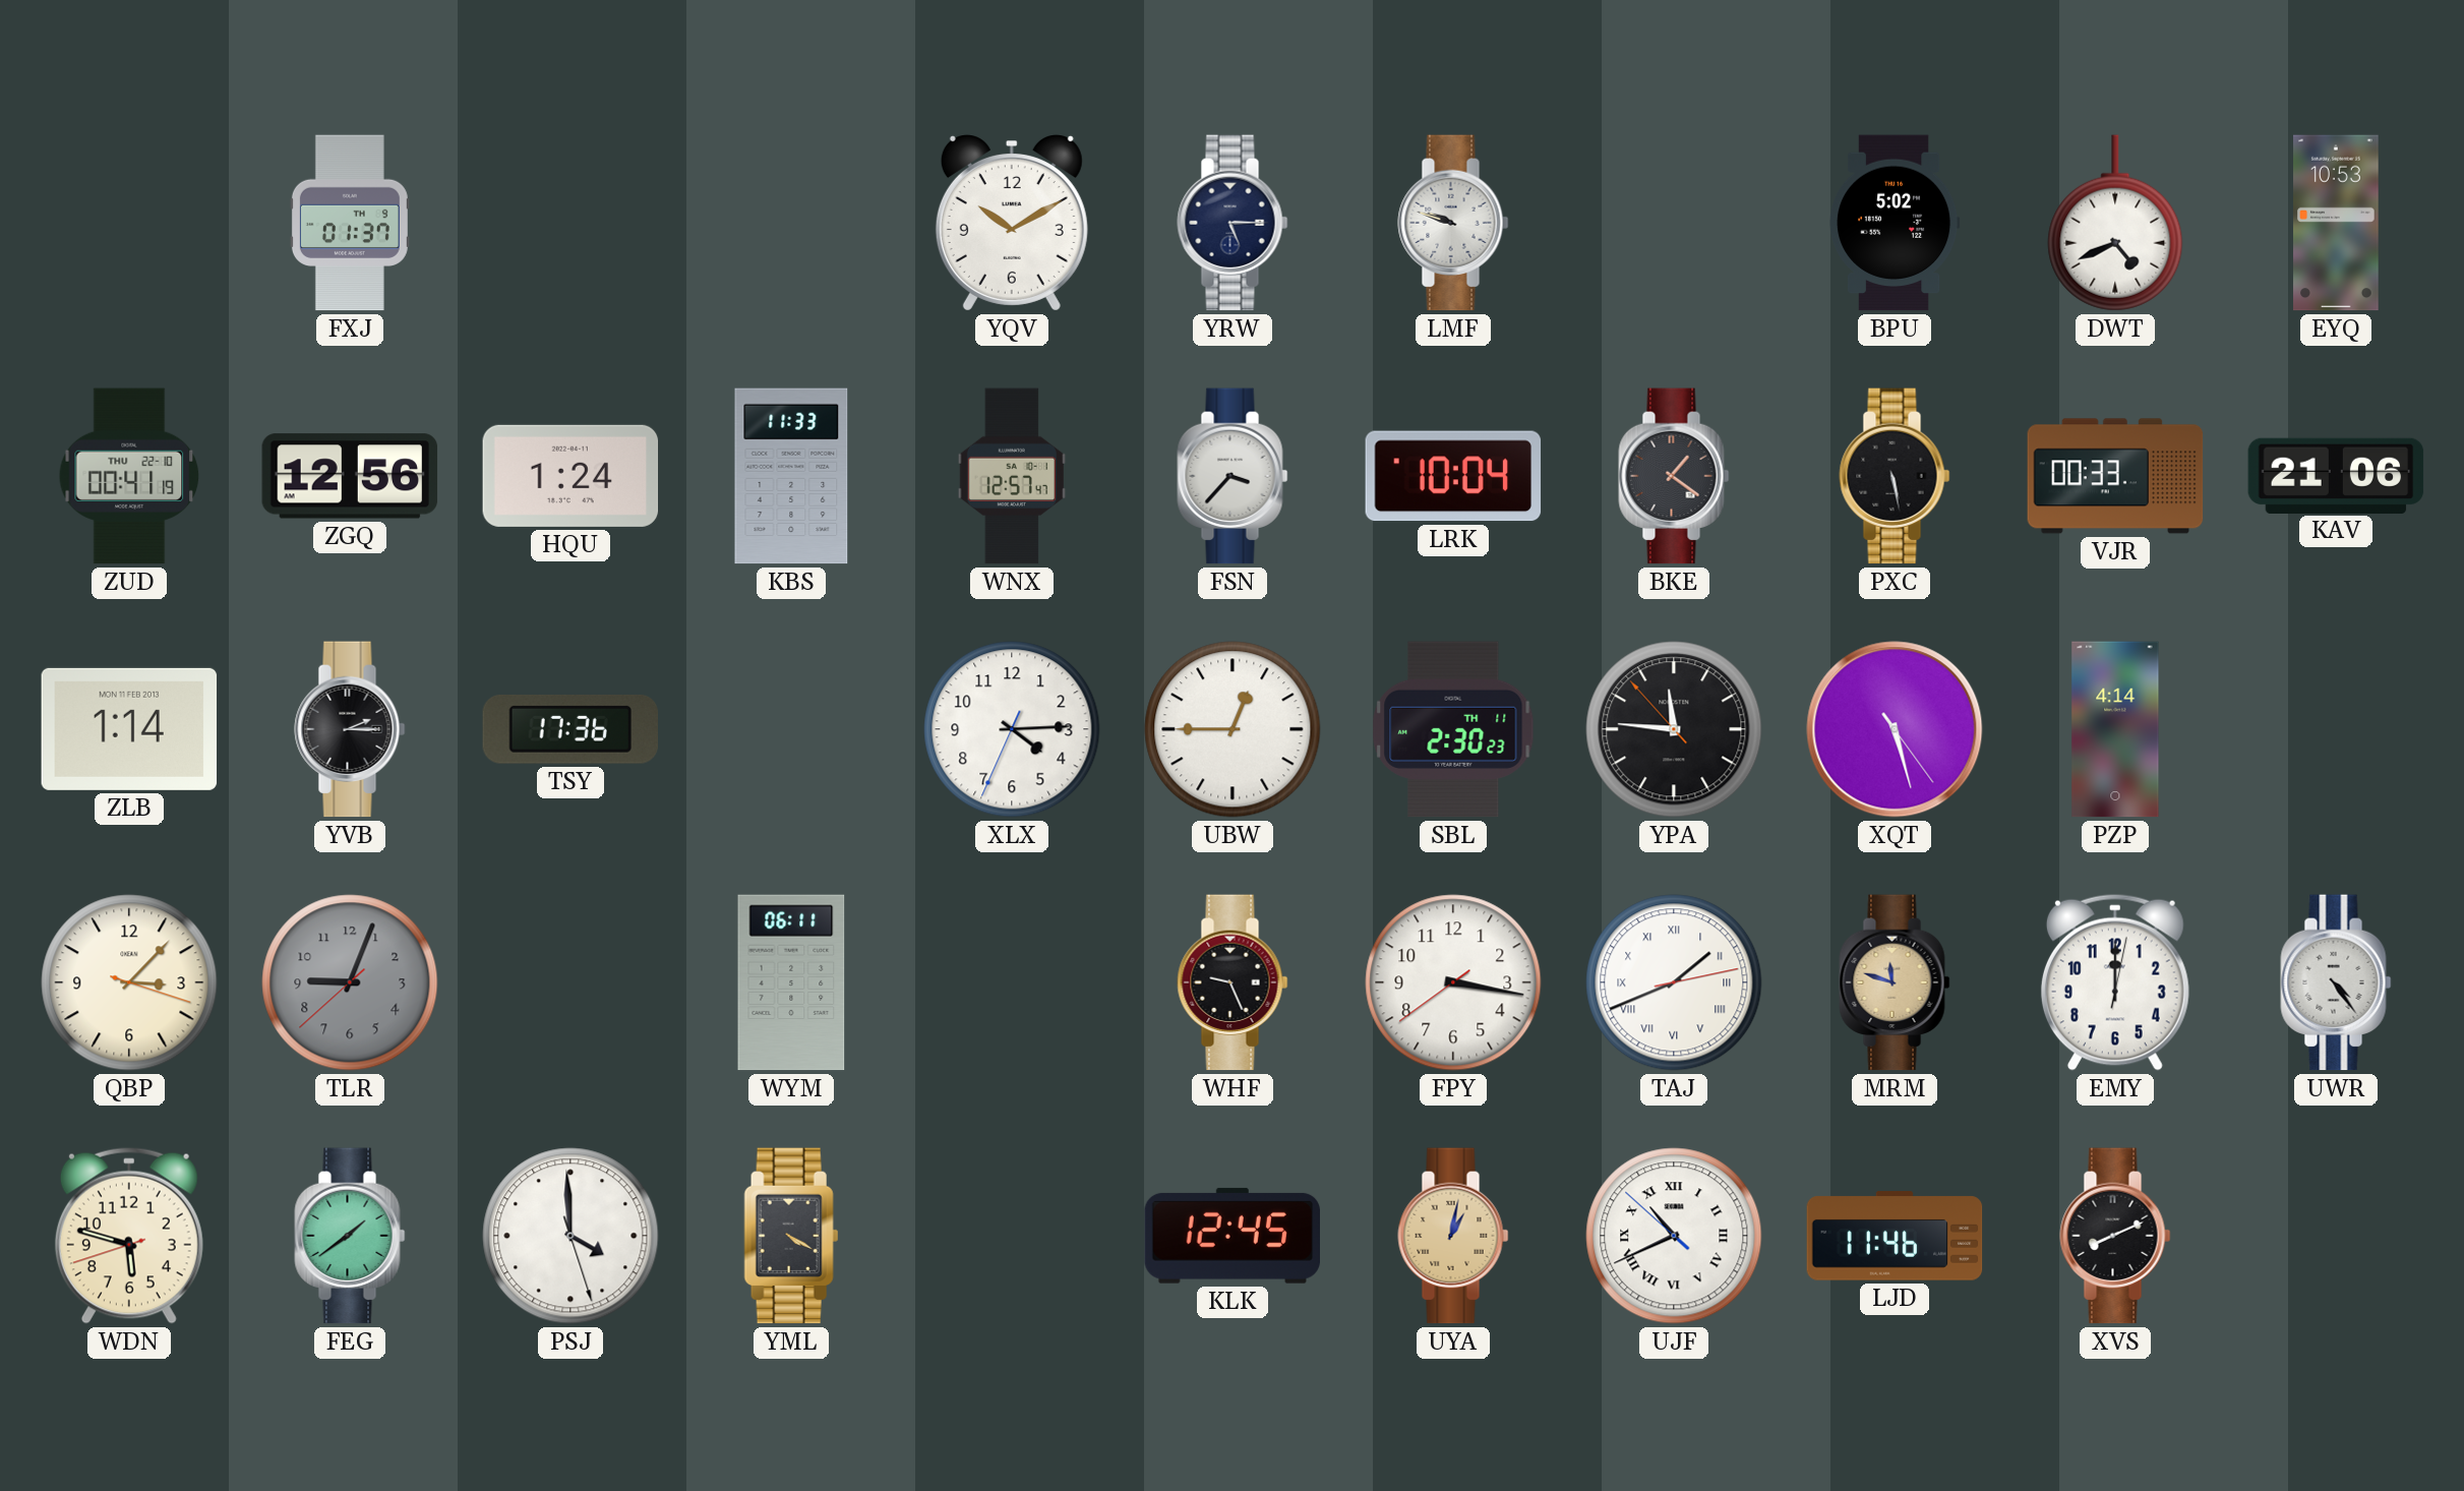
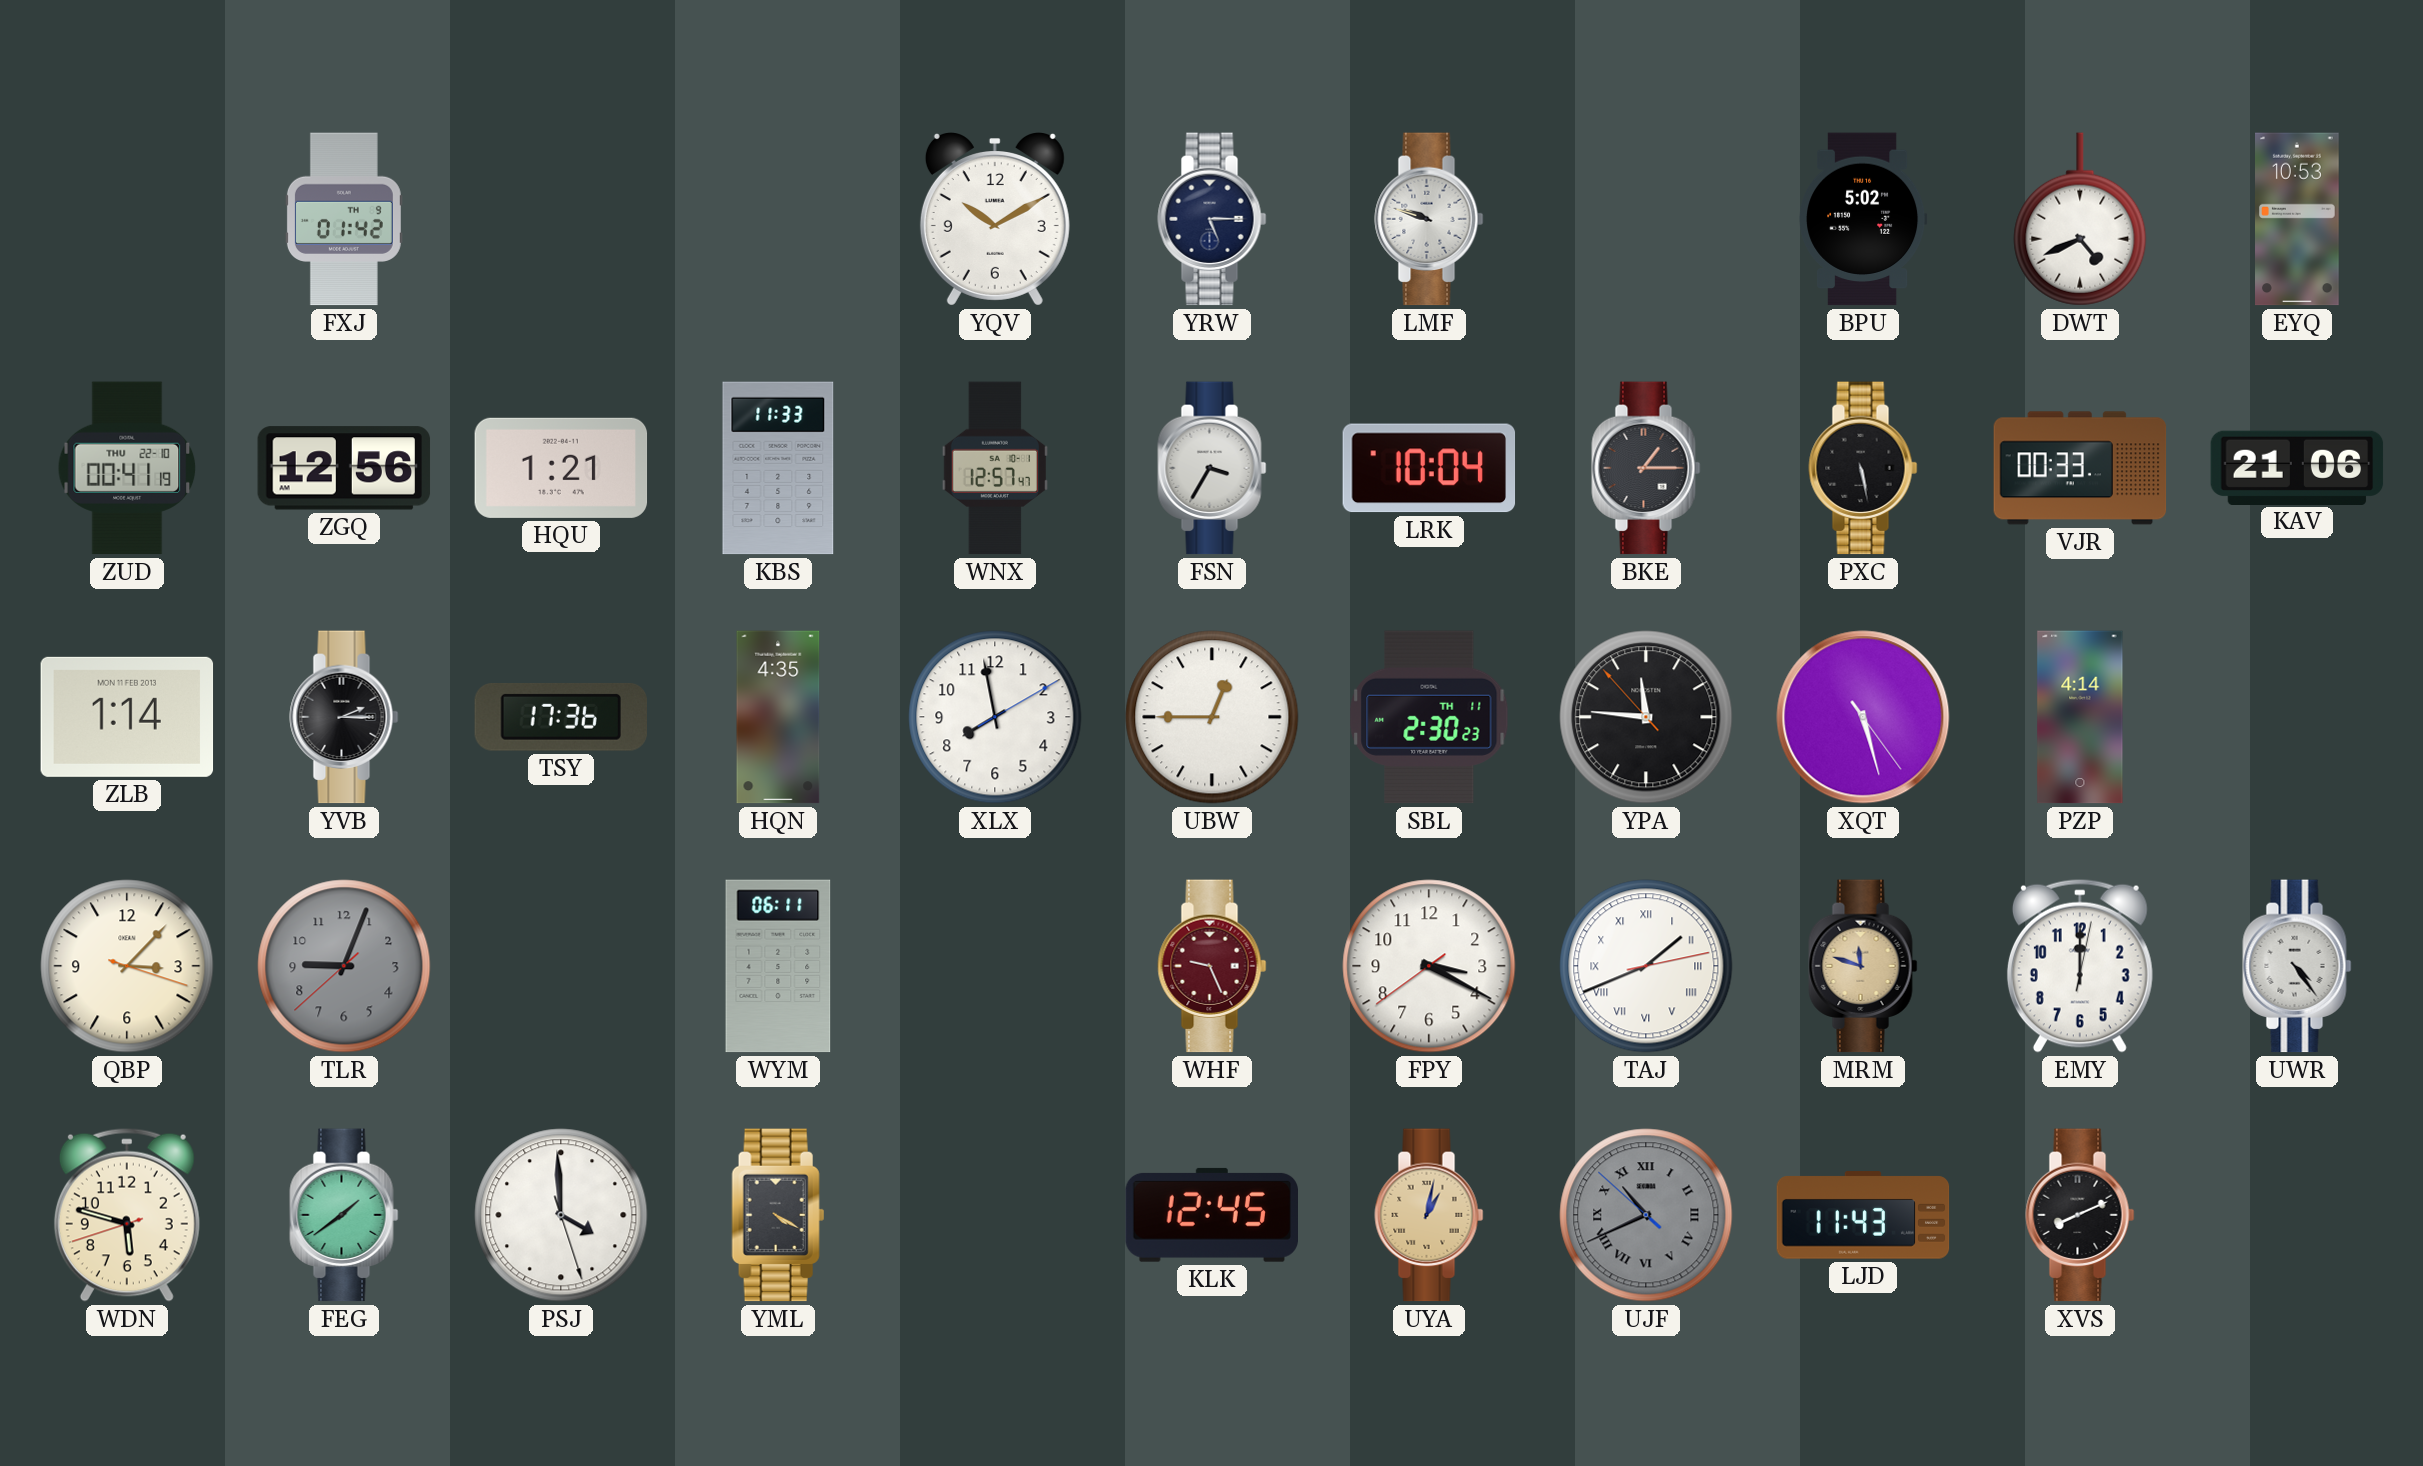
FXJ: 01:37 -> 01:42 (344, 219)
HQU: 1:24 -> 1:21 (561, 468)
FSN: 3:37 -> 3:35 (1212, 468)
BKE: 1:21 -> 1:15 (1646, 468)
HQN: none -> 4:35 (778, 717)
XLX: 4:14 -> 7:58 (995, 717)
WHF dial: black -> burgundy (1212, 966)
FPY: 3:16 -> 3:19 (1429, 966)
UJF dial: white -> grey (1646, 1215)
LJD: 11:46 -> 11:43 (1863, 1215)
